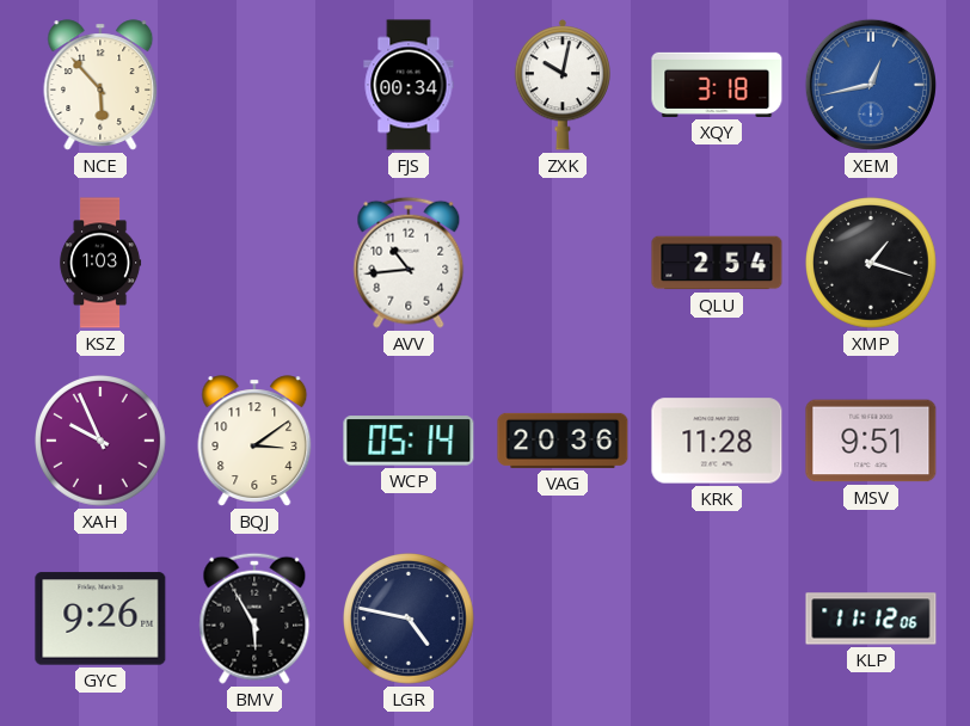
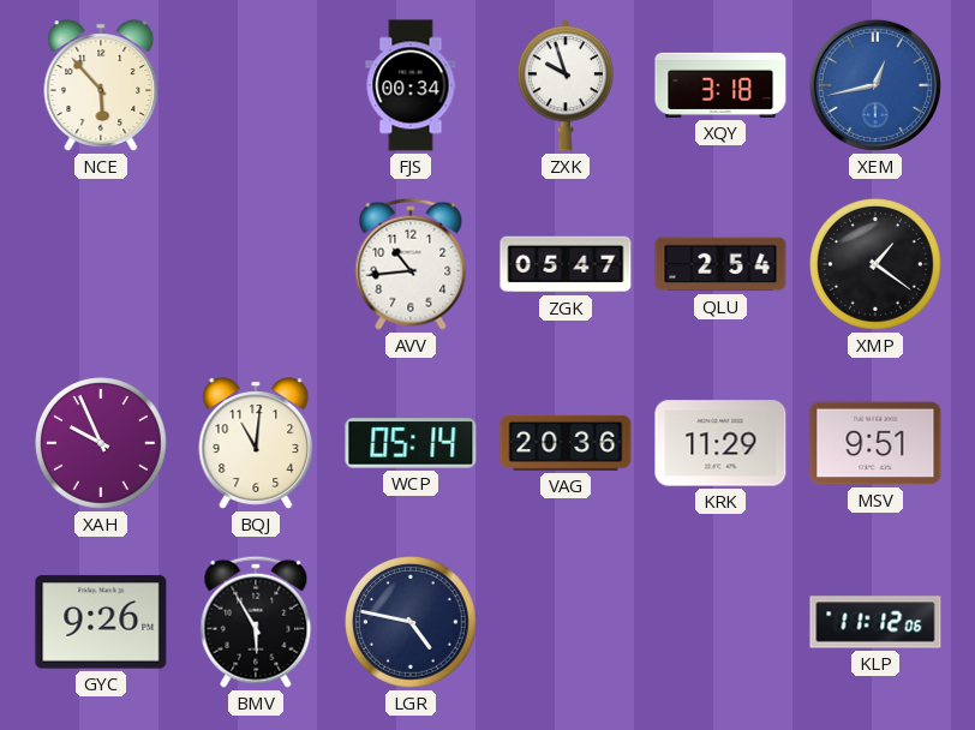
ZXK: 10:02 -> 9:57 (564, 85)
KSZ: 1:03 -> none (100, 263)
ZGK: none -> 05:47 (566, 264)
XMP: 1:18 -> 1:21 (877, 265)
BQJ: 3:09 -> 11:01 (256, 443)
KRK: 11:28 -> 11:29 (720, 443)
